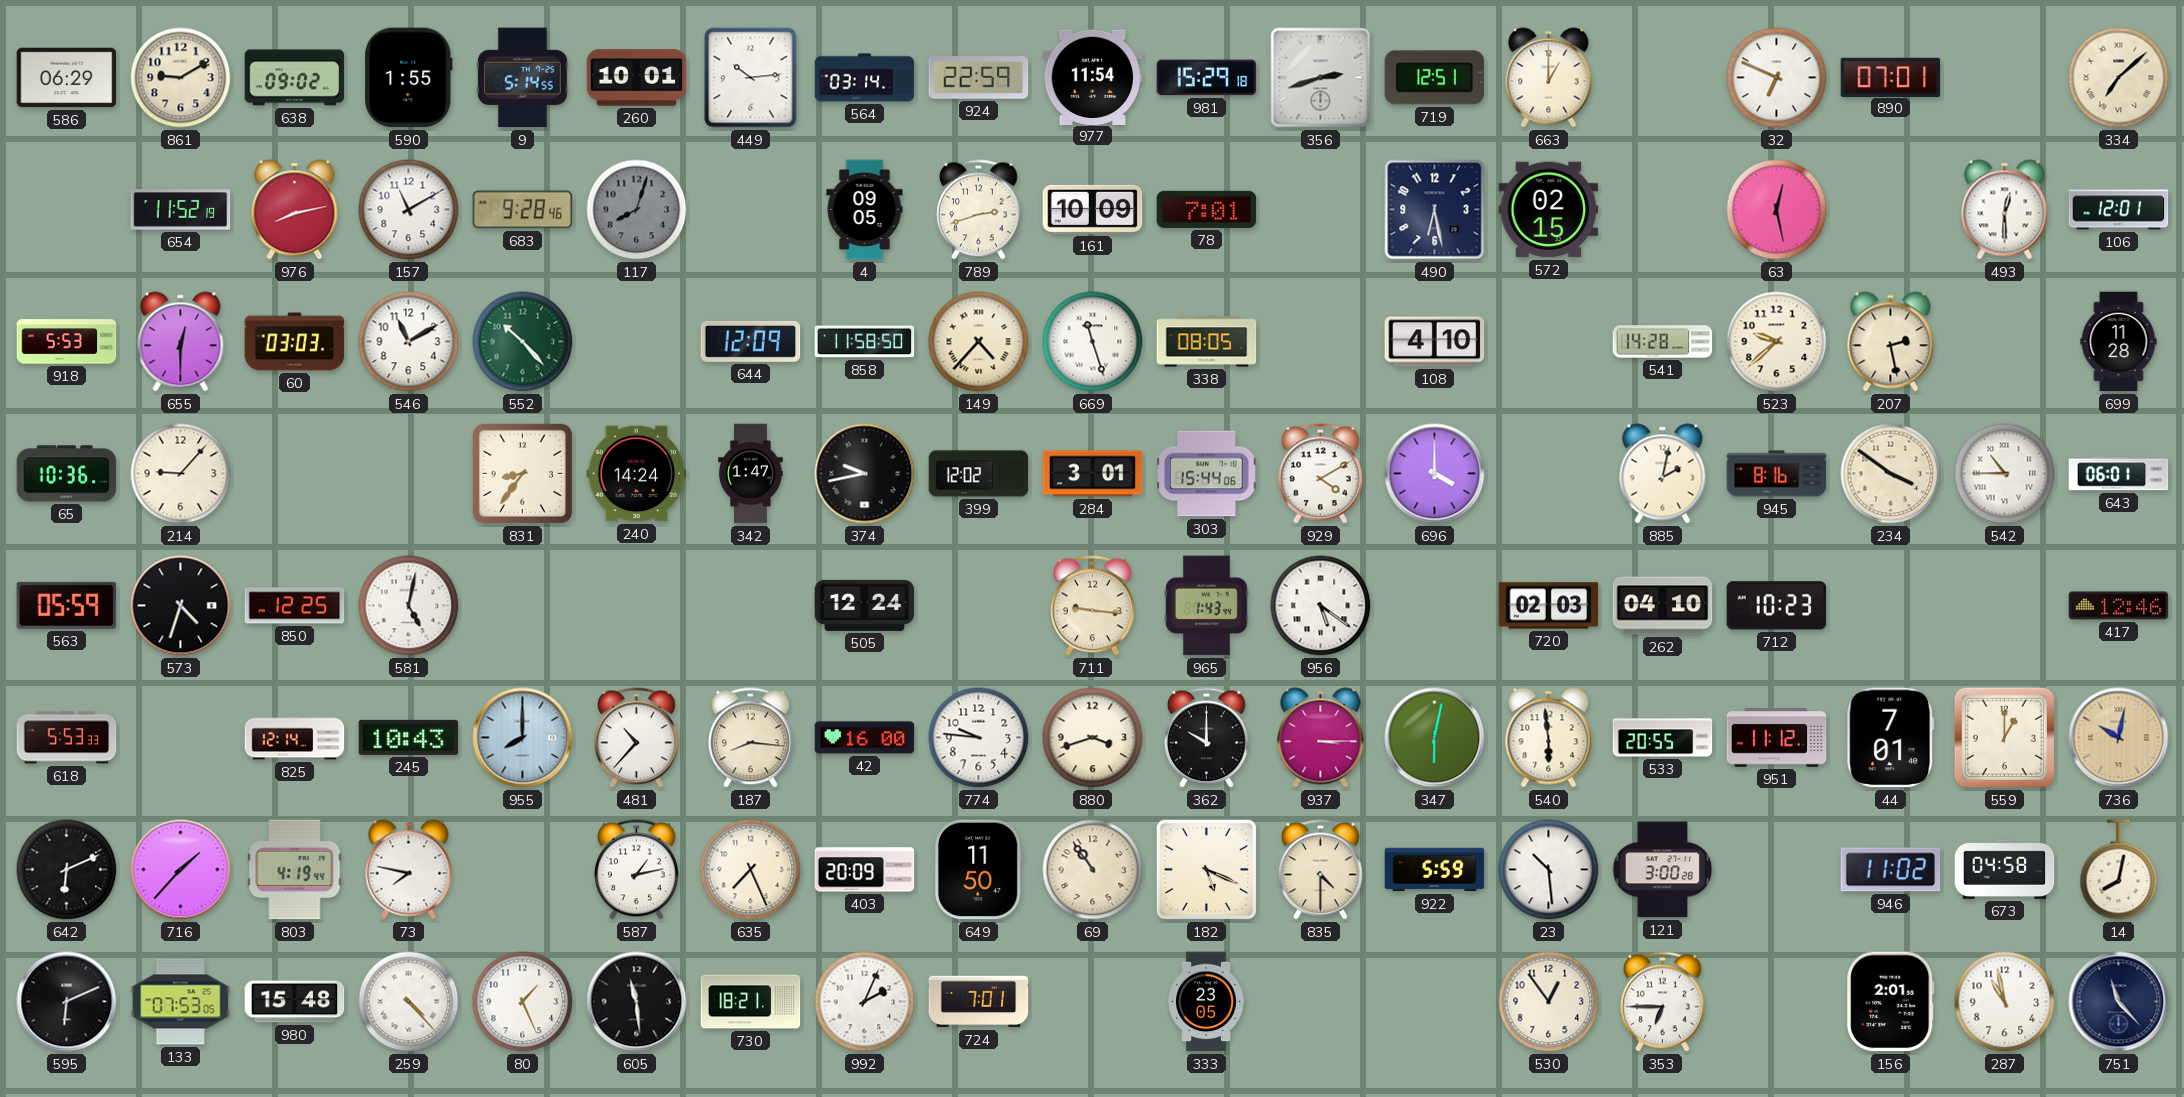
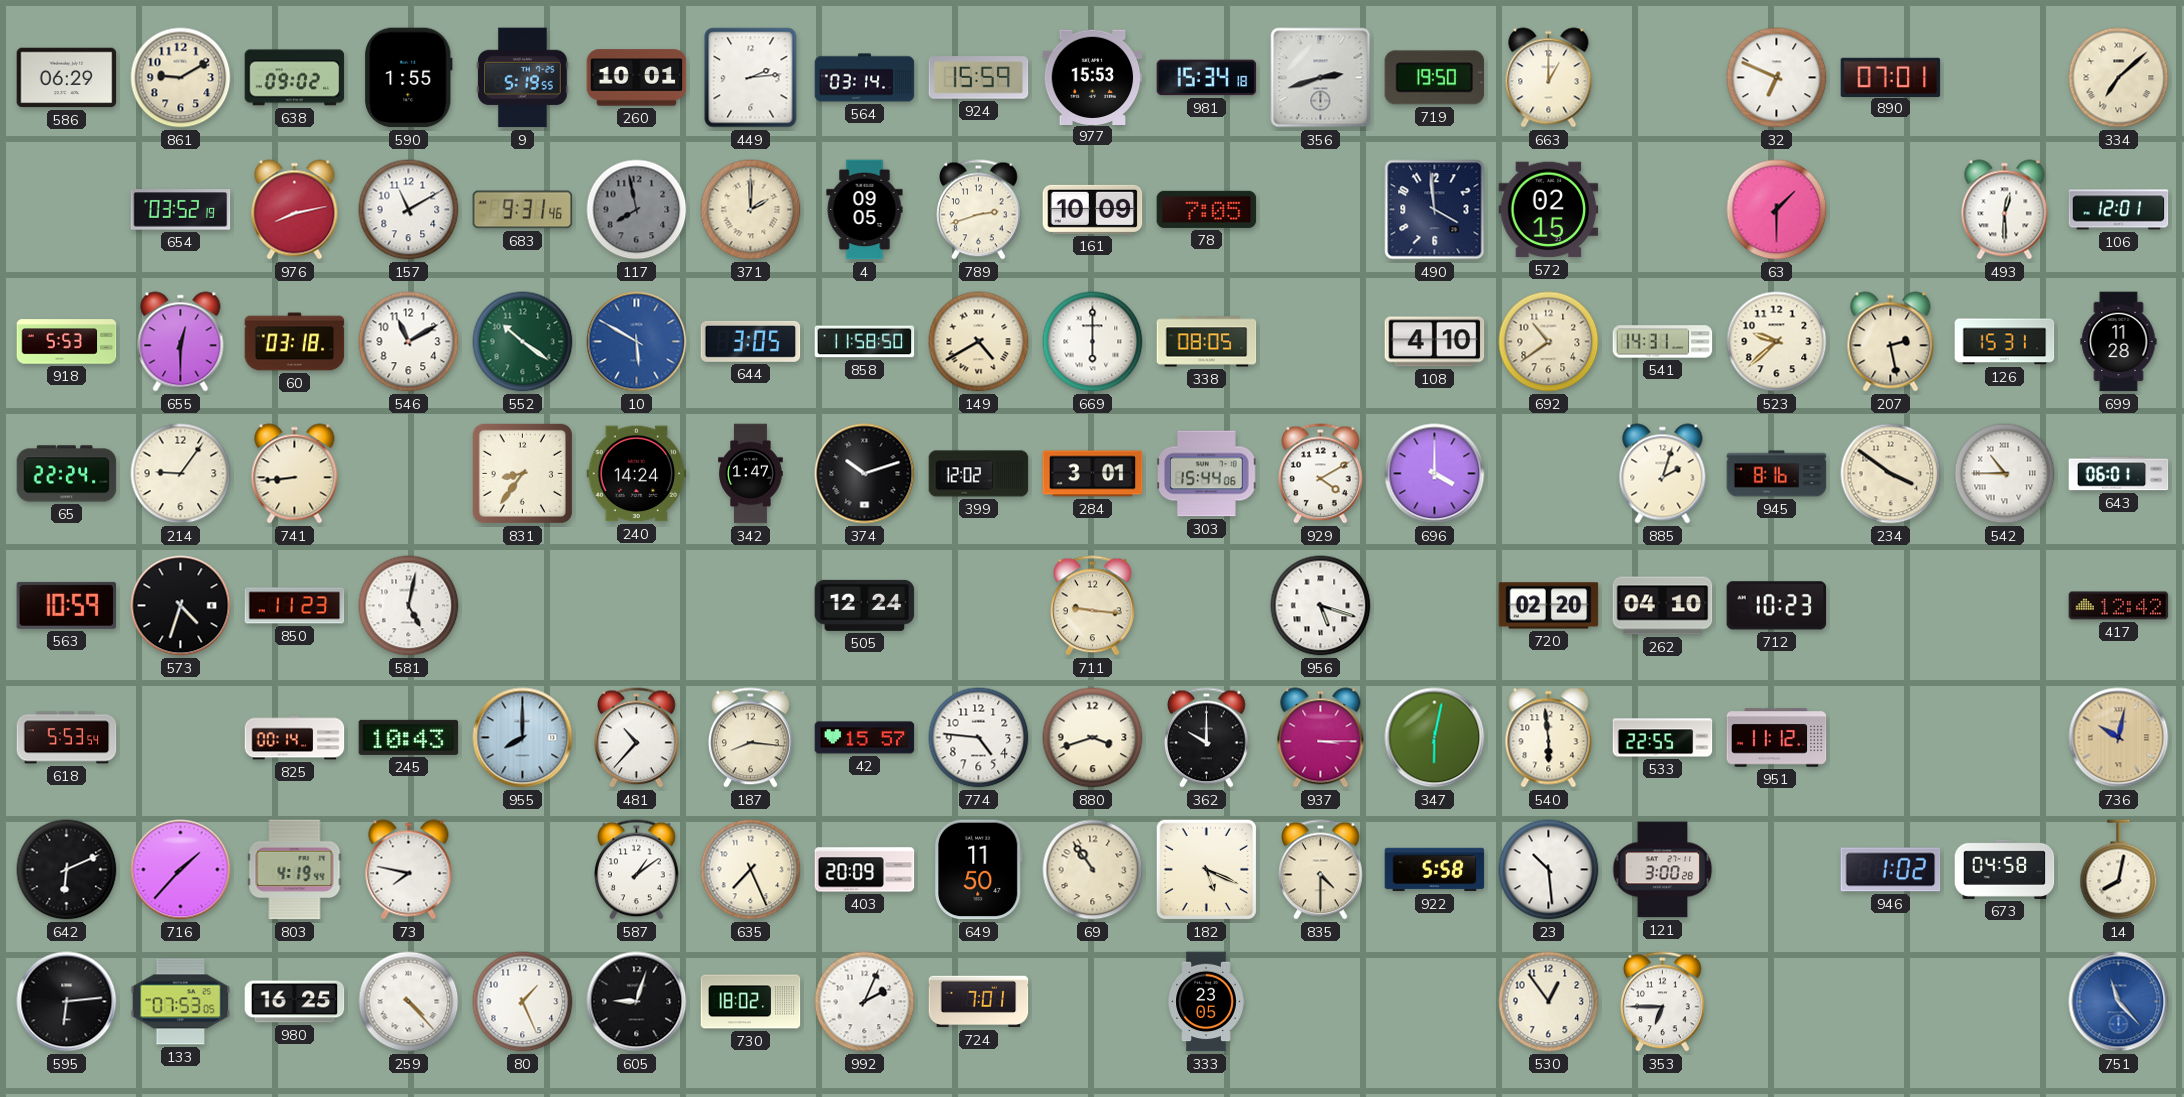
9: 5:14 -> 5:19 (523, 78)
449: 10:14 -> 2:14 (751, 78)
924: 22:59 -> 15:59 (979, 78)
977: 11:54 -> 15:53 (1093, 77)
981: 15:29 -> 15:34 (1207, 78)
719: 12:51 -> 19:50 (1435, 78)
654: 11:52 -> 03:52 (181, 210)
683: 9:28 -> 9:31 (523, 210)
117: 8:03 -> 7:58 (637, 210)
371: none -> 2:00 (751, 210)
78: 7:01 -> 7:05 (1207, 209)
490: 6:28 -> 3:59 (1435, 210)
63: 12:28 -> 1:30 (1777, 210)
60: 03:03 -> 03:18 (295, 342)
552: 10:23 -> 10:21 (523, 342)
10: none -> 5:50 (637, 342)
644: 12:09 -> 3:05 (751, 341)
149: 4:37 -> 4:40 (979, 342)
669: 11:27 -> 6:00 (1093, 342)
692: none -> 10:39 (1549, 342)
541: 14:28 -> 14:31 (1663, 342)
126: none -> 15:31 (2005, 342)
65: 10:36 -> 22:24 (67, 474)
214: 9:07 -> 9:06 (181, 474)
741: none -> 8:44 (295, 474)
374: 9:43 -> 10:12 (865, 474)
885: 2:02 -> 2:03 (1663, 474)
563: 05:59 -> 10:59 (67, 605)
850: 12:25 -> 11:23 (295, 606)
965: 1:43 -> none (1207, 606)
956: 5:21 -> 5:18 (1321, 606)
720: 02:03 -> 02:20 (1549, 606)
417: 12:46 -> 12:42 (2119, 606)
618: 5:53:33 -> 5:53:54 (67, 738)
825: 12:14 -> 00:14 (295, 738)
42: 16:00 -> 15:57 (865, 738)
774: 9:46 -> 4:46 (979, 738)
533: 20:55 -> 22:55 (1663, 738)
44: 7:01 -> none (1891, 738)
559: 1:00 -> none (2004, 737)
587: 1:13 -> 1:09 (637, 870)
922: 5:59 -> 5:58 (1435, 870)
946: 11:02 -> 1:02 (1891, 870)
595: 6:11 -> 6:14 (67, 1002)
980: 15:48 -> 16:25 (295, 1002)
605: 11:29 -> 9:03 (637, 1002)
730: 18:21 -> 18:02 (751, 1002)
156: 2:01 -> none (1891, 1002)
287: 10:58 -> none (2005, 1002)
751 dial: navy -> blue (2119, 1002)
